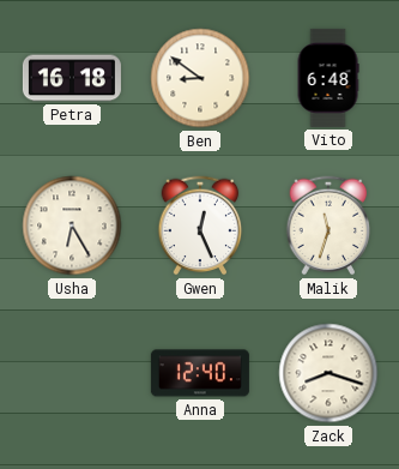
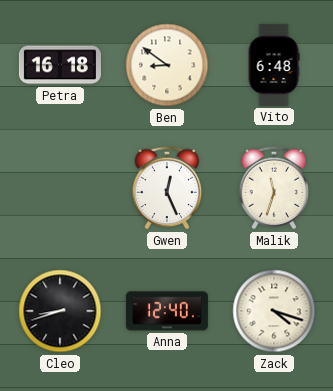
Usha: 6:25 -> none (72, 226)
Cleo: none -> 8:42 (60, 311)
Zack: 8:18 -> 4:18 (274, 311)
